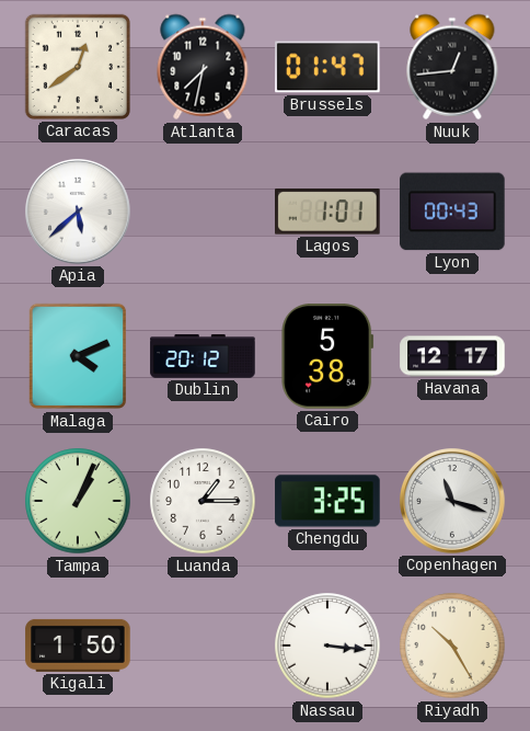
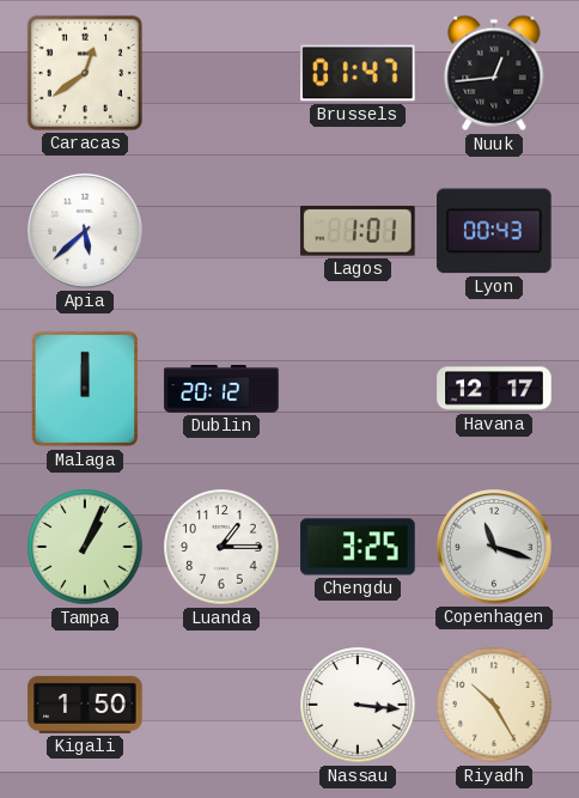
Atlanta: 7:32 -> none (203, 67)
Malaga: 4:11 -> 12:00 (84, 389)
Cairo: 5:38 -> none (327, 356)
